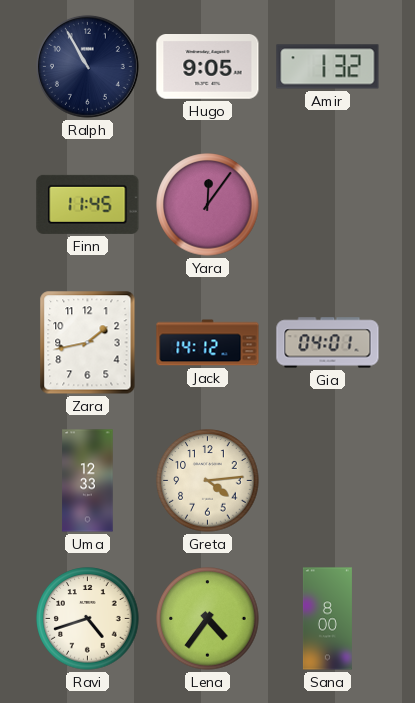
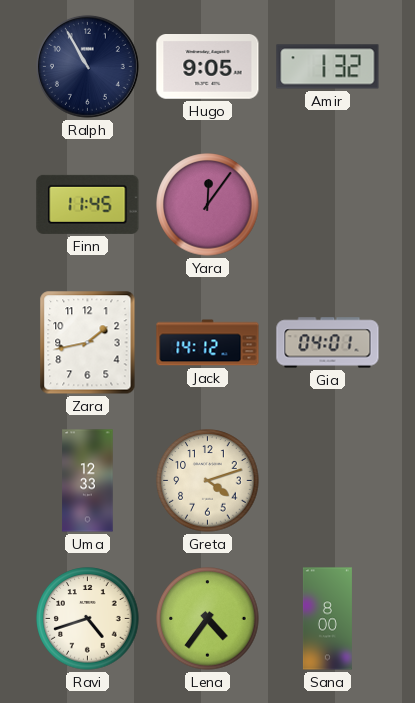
Greta: 4:14 -> 4:12 (208, 481)
